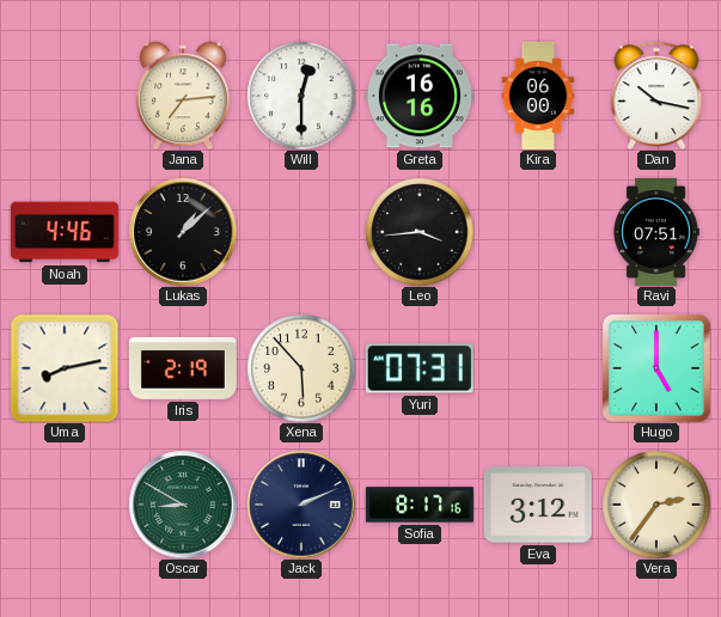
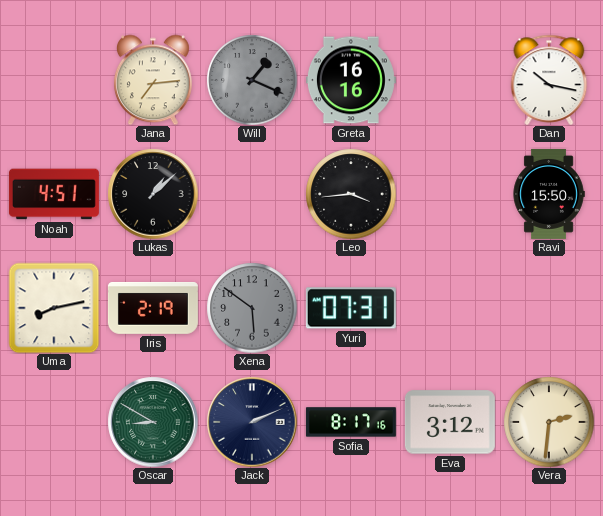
Will: 12:30 -> 1:19 (252, 80)
Will dial: white -> grey (252, 80)
Kira: 06:00 -> none (538, 96)
Noah: 4:46 -> 4:51 (54, 194)
Ravi: 07:51 -> 15:50 (549, 194)
Xena: 5:53 -> 5:51 (252, 308)
Xena dial: cream -> grey (252, 308)
Hugo: 5:00 -> none (656, 368)
Vera: 2:36 -> 2:31 (549, 422)
